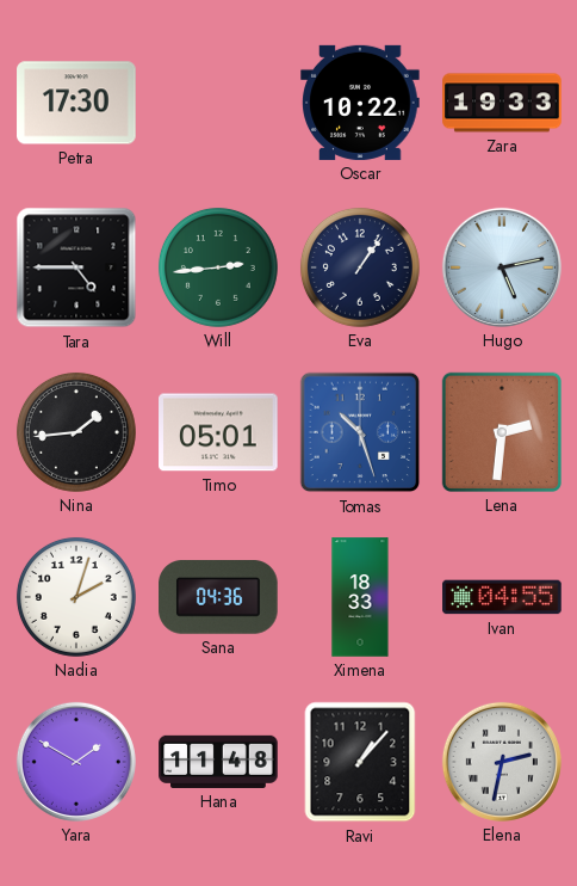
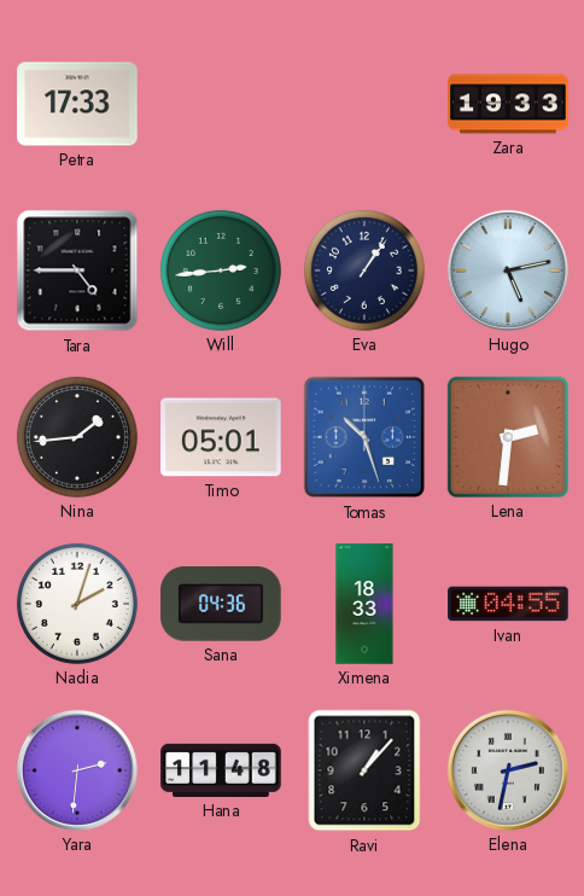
Petra: 17:30 -> 17:33 (77, 104)
Oscar: 10:22 -> none (360, 103)
Yara: 1:50 -> 2:31 (77, 770)
